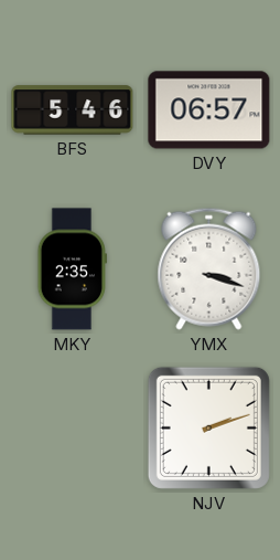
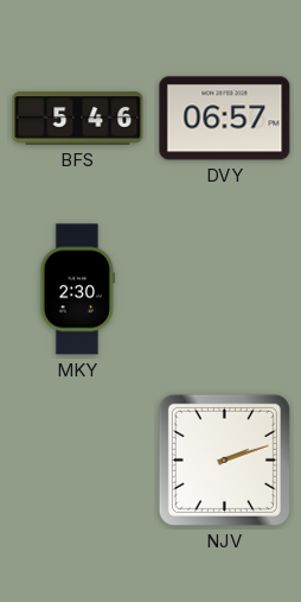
MKY: 2:35 -> 2:30 (77, 290)
YMX: 3:18 -> none (209, 268)
